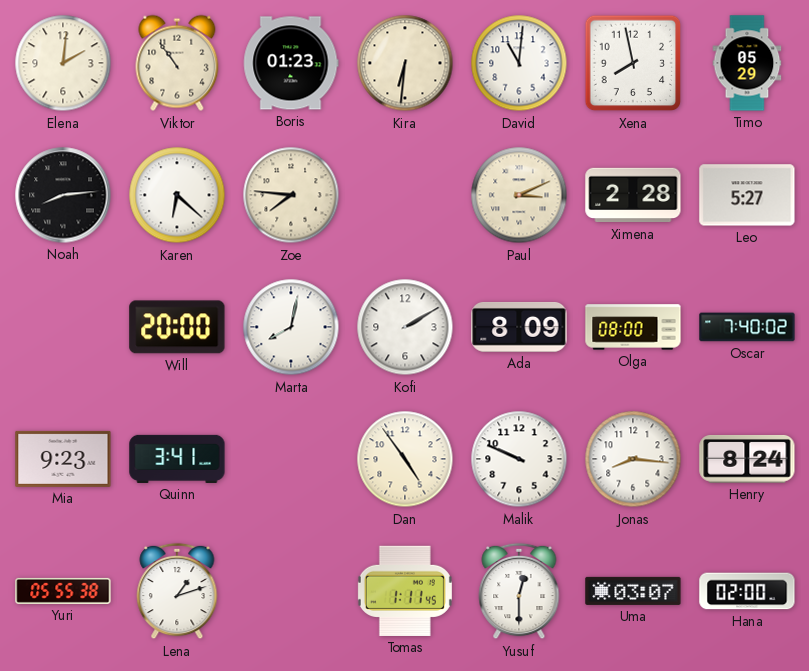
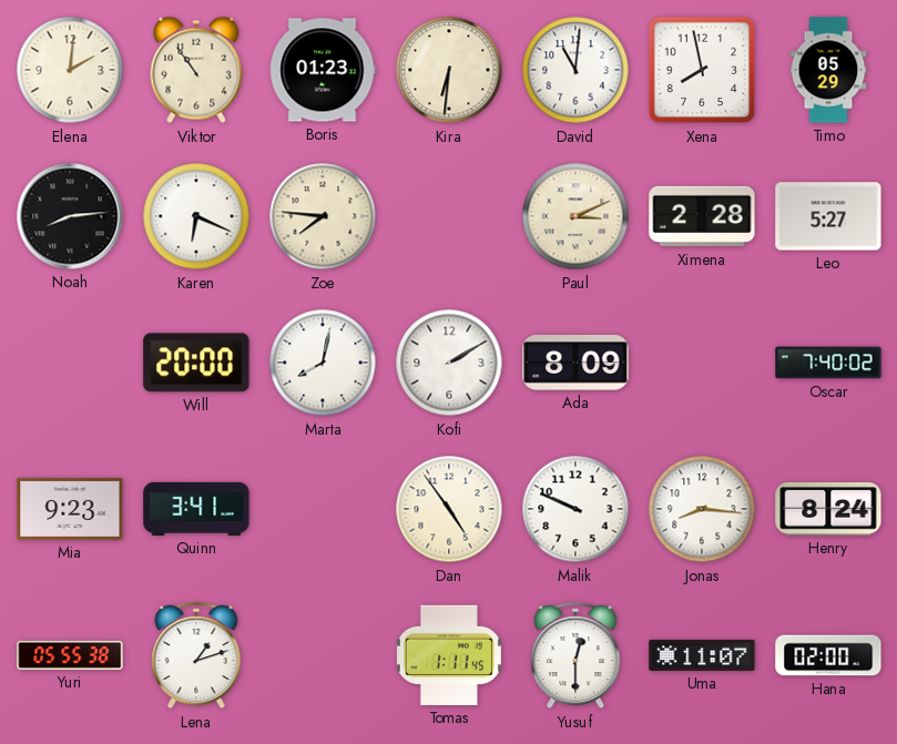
Karen: 6:22 -> 6:19 (196, 216)
Olga: 08:00 -> none (633, 327)
Uma: 03:07 -> 11:07 (702, 655)
